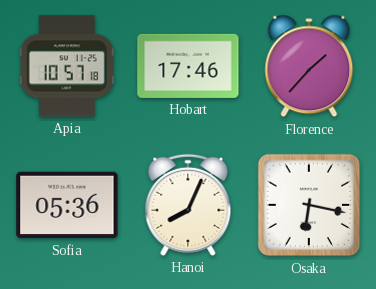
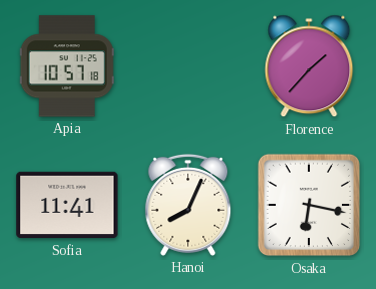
Hobart: 17:46 -> none (188, 66)
Sofia: 05:36 -> 11:41 (67, 205)
